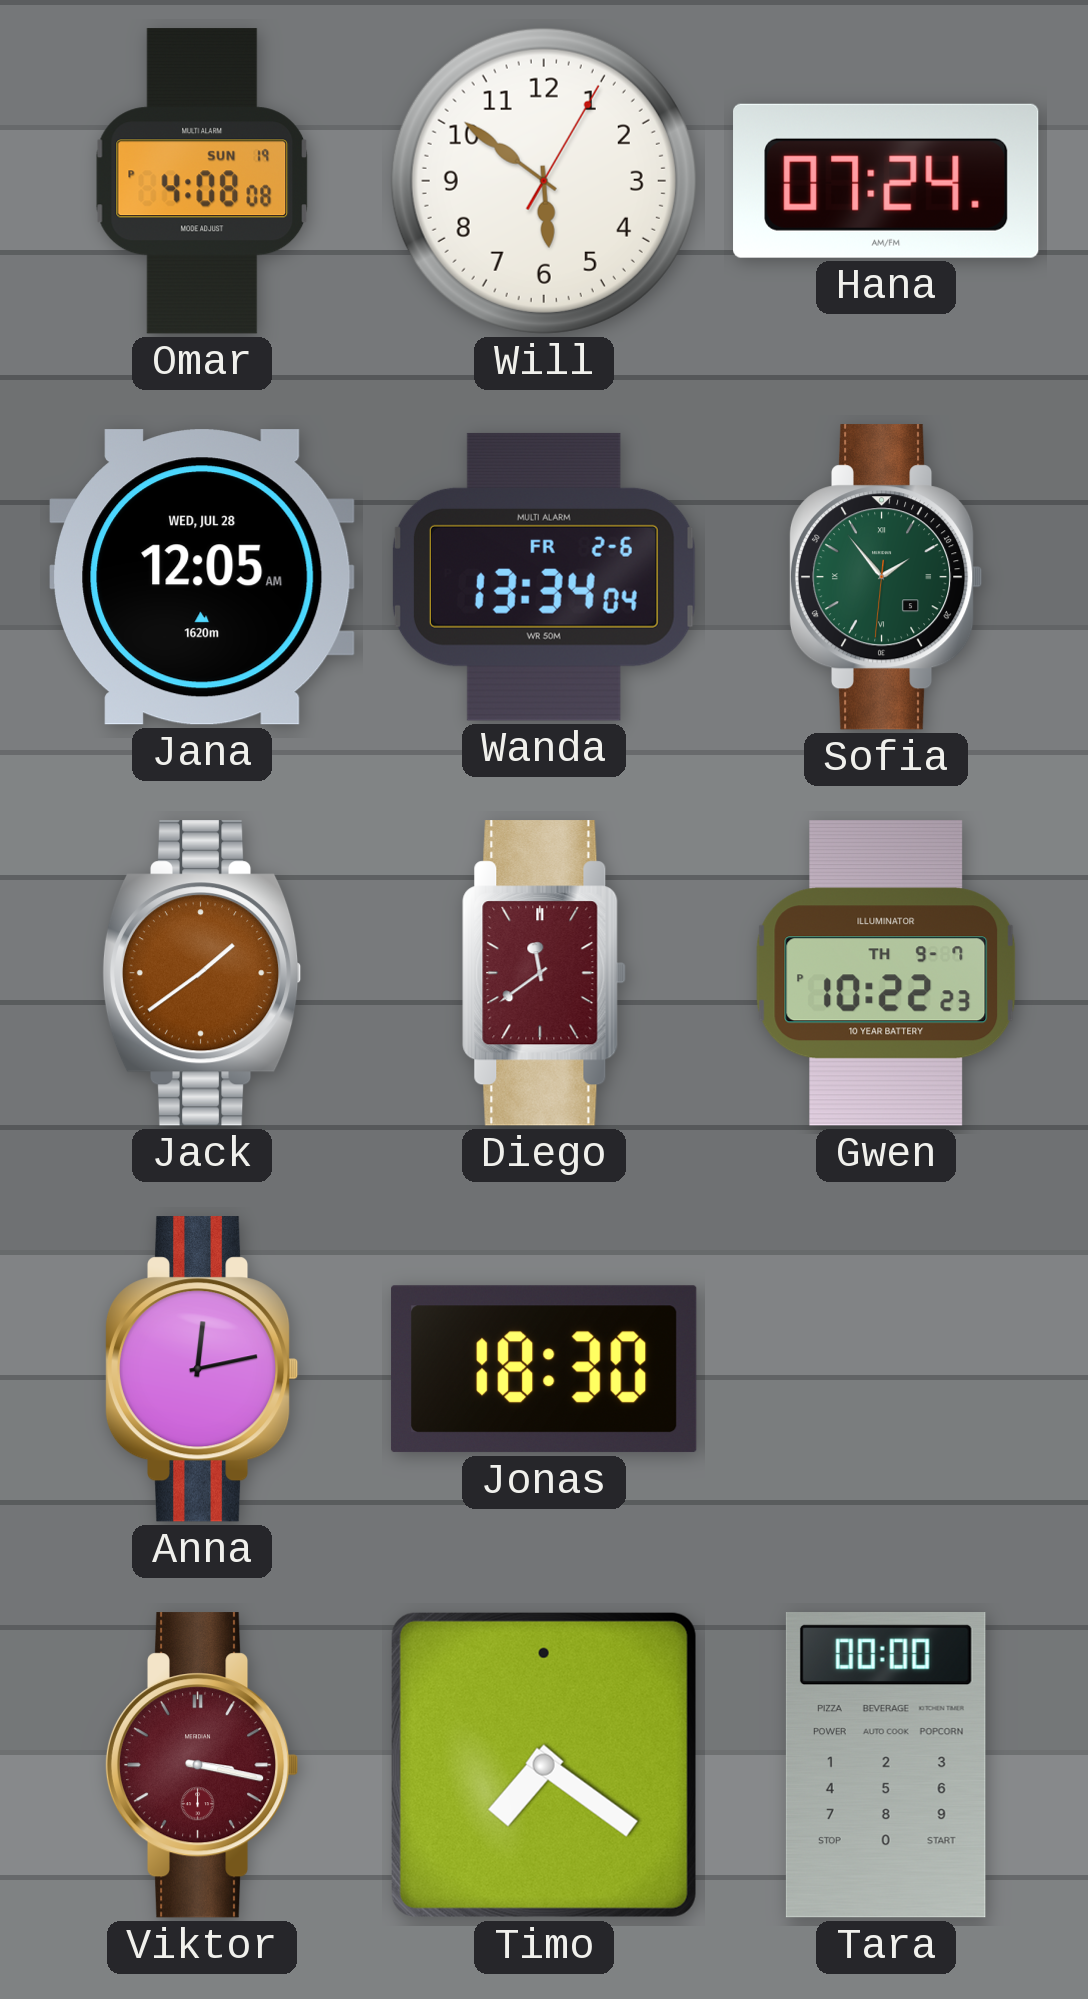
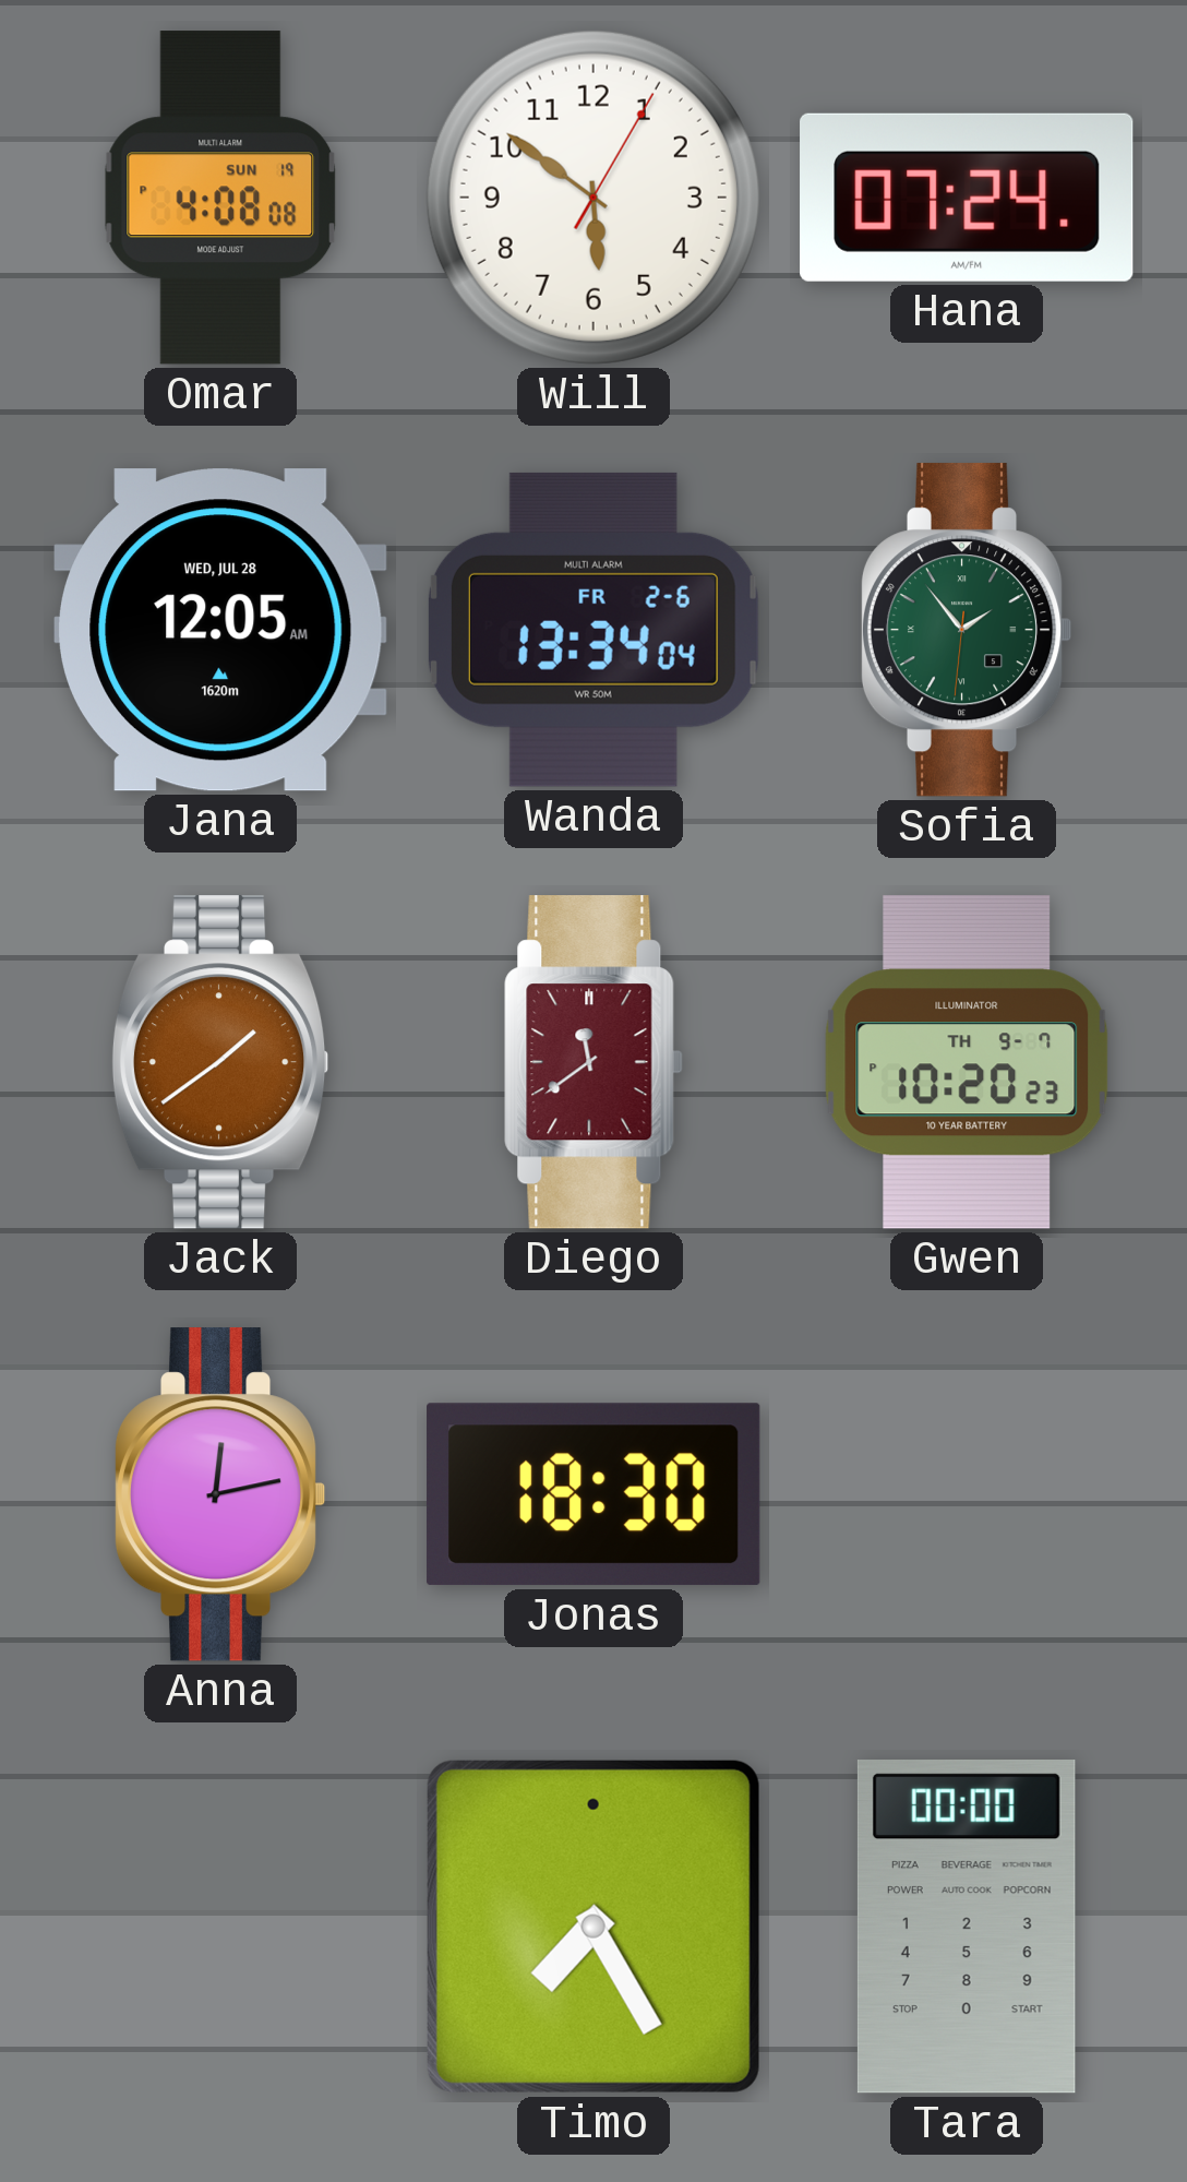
Gwen: 10:22 -> 10:20 (967, 1062)
Viktor: 3:17 -> none (202, 1765)
Timo: 7:21 -> 7:25 (593, 1927)
